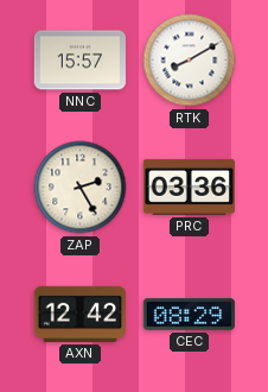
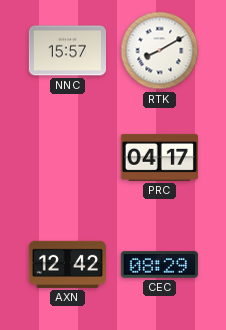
ZAP: 2:25 -> none (81, 188)
PRC: 03:36 -> 04:17 (159, 157)
